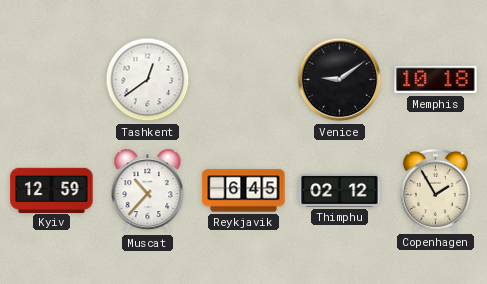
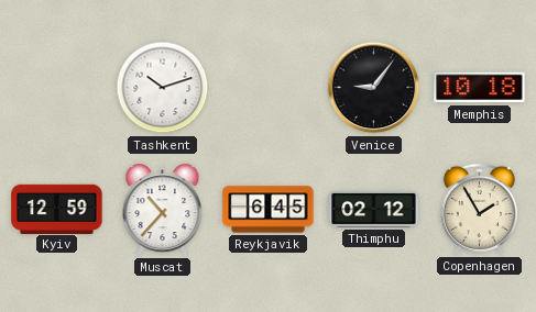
Tashkent: 12:39 -> 10:12 (163, 88)
Venice: 9:09 -> 9:06 (374, 88)
